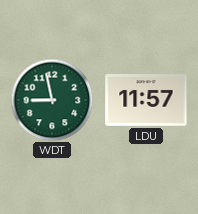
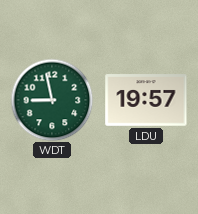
LDU: 11:57 -> 19:57 (146, 100)
